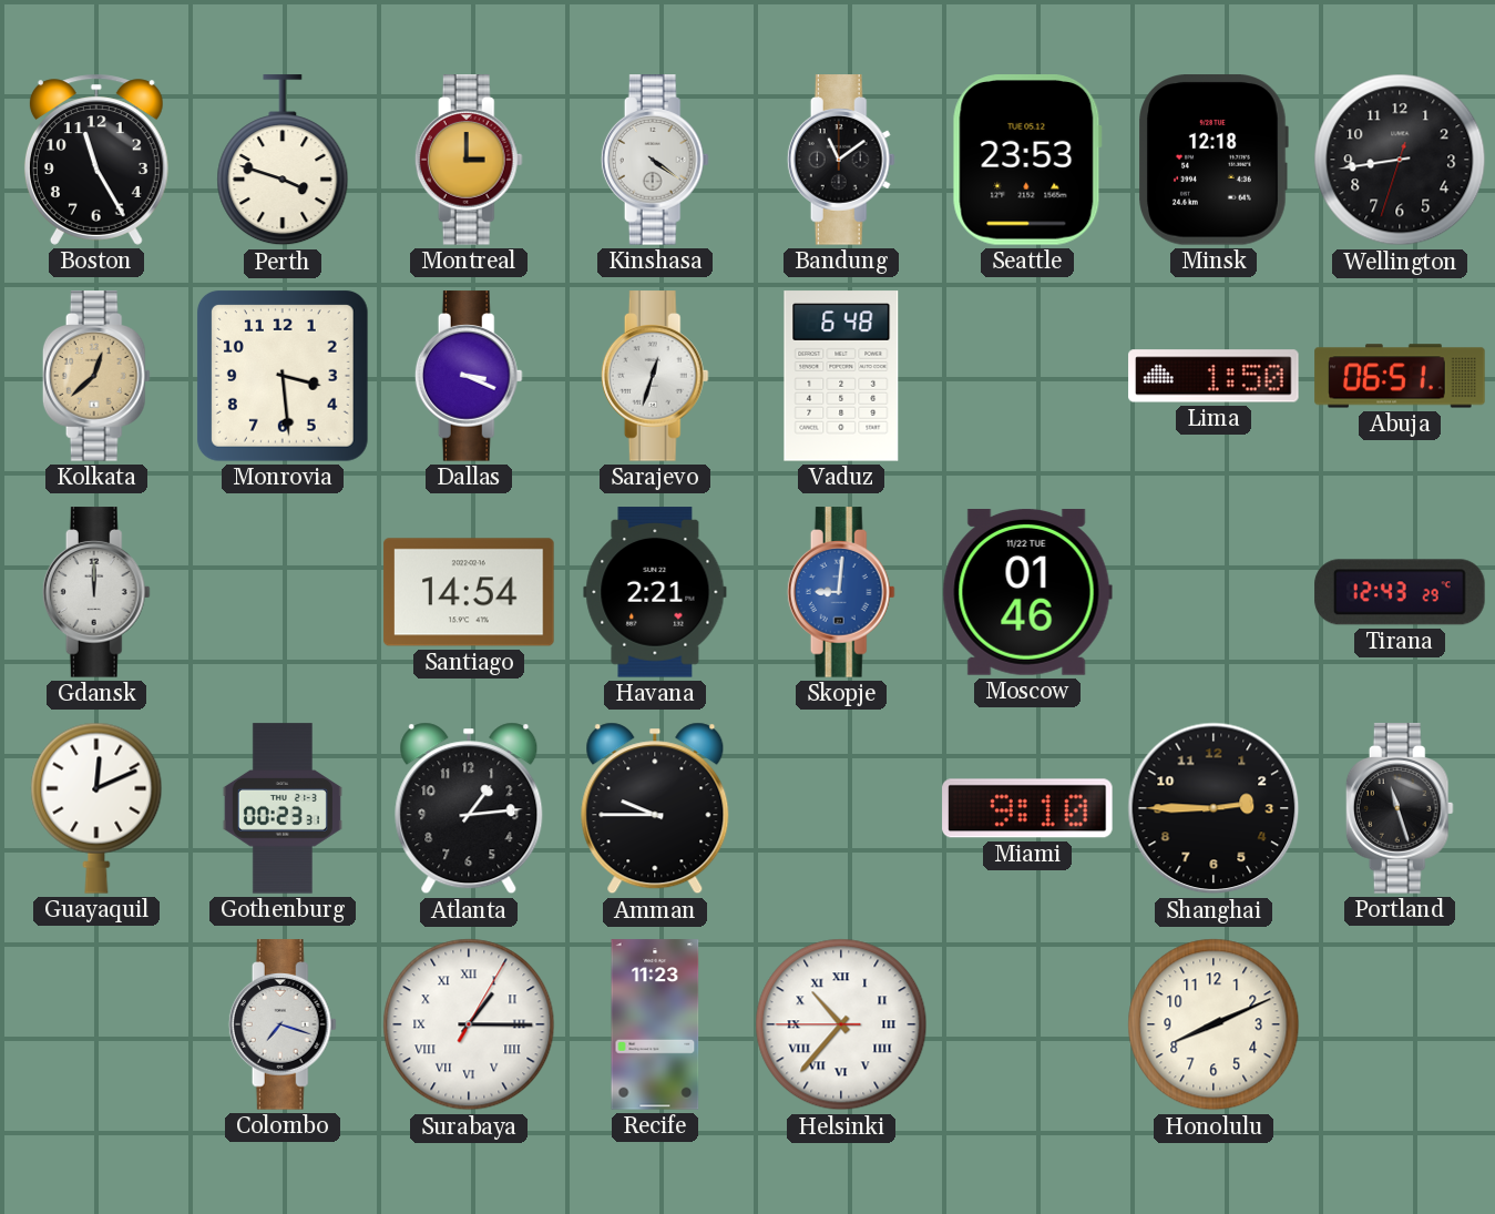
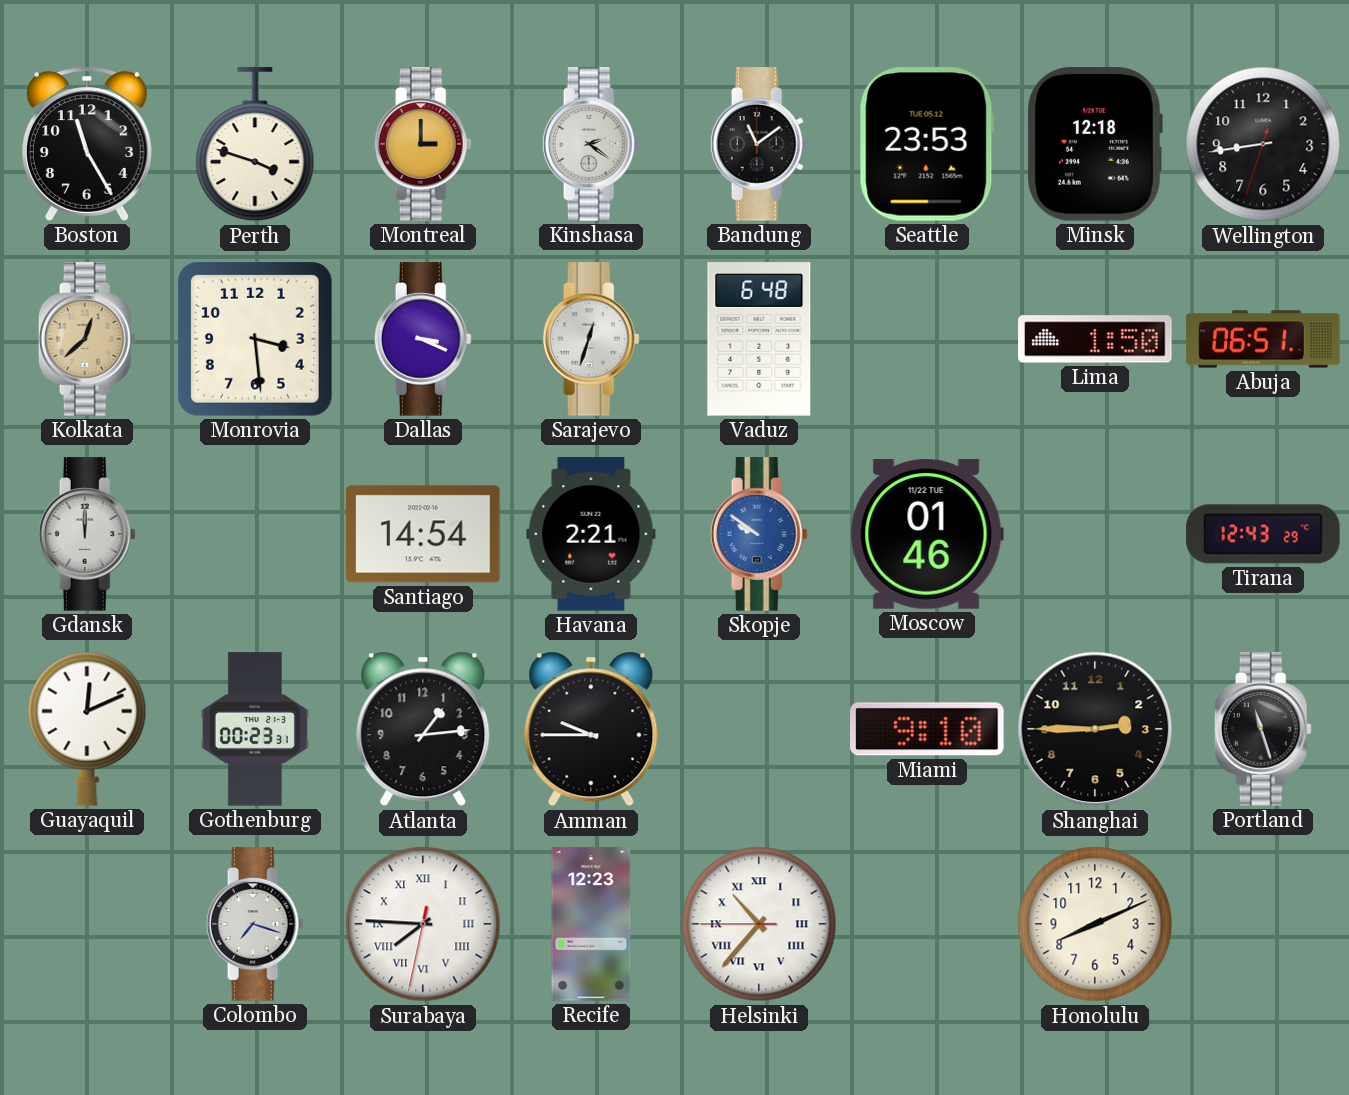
Kinshasa: 4:21 -> 2:21 (591, 144)
Skopje: 9:01 -> 9:51 (759, 534)
Surabaya: 1:15 -> 7:45 (423, 924)
Recife: 11:23 -> 12:23 (591, 924)
